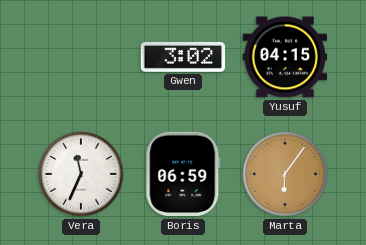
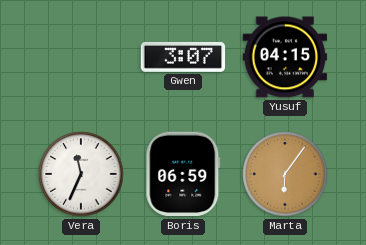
Gwen: 3:02 -> 3:07 (183, 57)
